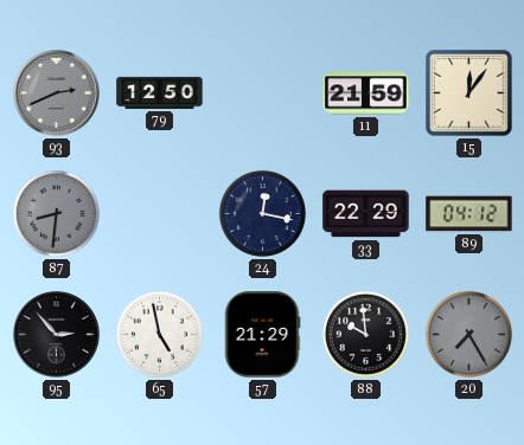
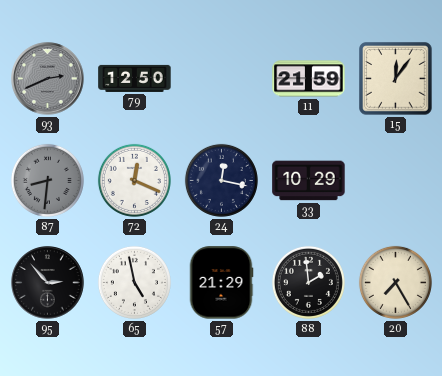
72: none -> 12:19 (134, 180)
33: 22:29 -> 10:29 (309, 181)
89: 04:12 -> none (469, 214)
88: 9:59 -> 1:59 (308, 282)
20 dial: grey -> cream (395, 282)
